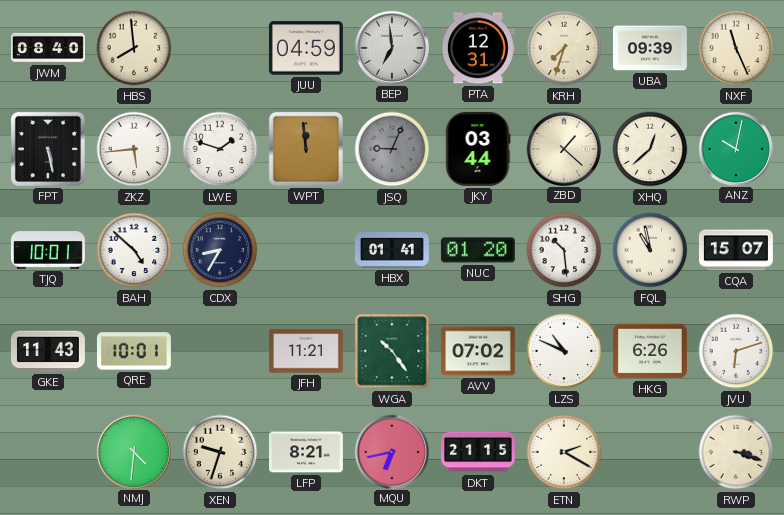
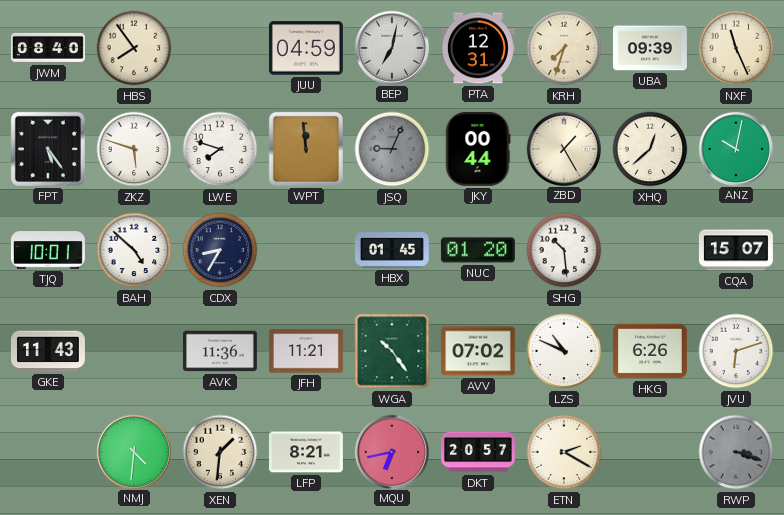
HBS: 7:59 -> 7:54 (134, 48)
BEP: 6:59 -> 7:02 (391, 47)
FPT: 5:28 -> 5:24 (48, 149)
ZKZ: 5:44 -> 5:48 (134, 149)
LWE: 1:48 -> 7:48 (220, 149)
JKY: 03:44 -> 00:44 (478, 149)
ZBD: 1:22 -> 1:25 (563, 148)
HBX: 01:41 -> 01:45 (392, 251)
FQL: 10:58 -> none (650, 250)
QRE: 10:01 -> none (134, 351)
AVK: none -> 11:36 (220, 351)
XEN: 9:33 -> 1:31 (220, 452)
DKT: 21:15 -> 20:57 (479, 452)
RWP dial: cream -> grey (736, 452)
